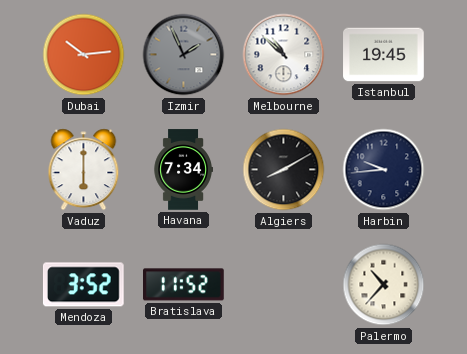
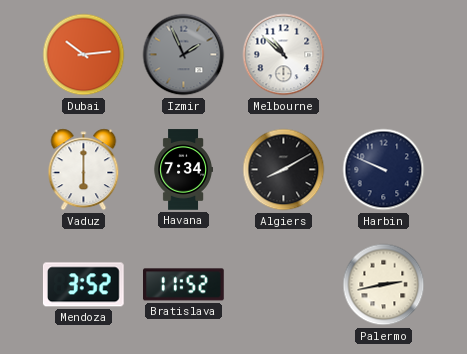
Istanbul: 19:45 -> none (384, 55)
Harbin: 9:44 -> 9:49 (384, 170)
Palermo: 10:37 -> 2:43 (384, 285)
